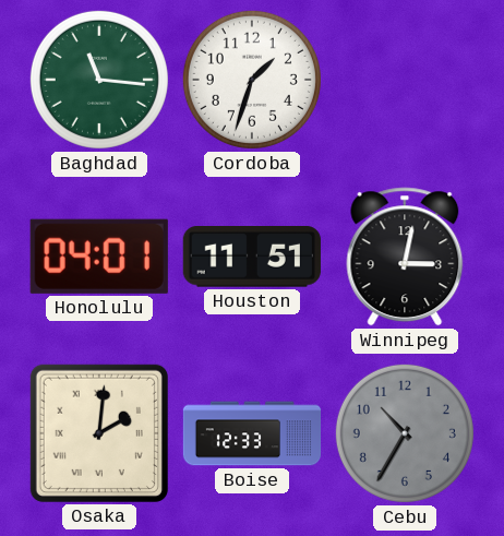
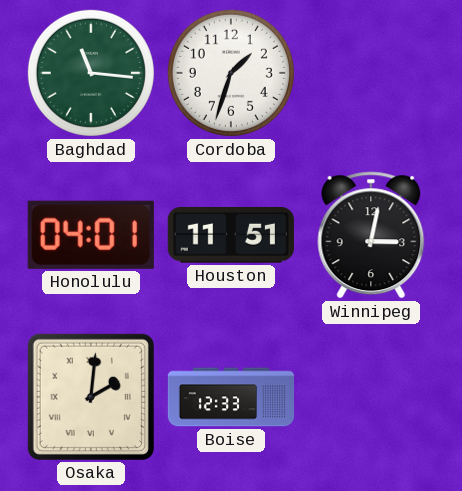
Cebu: 10:35 -> none (405, 433)
